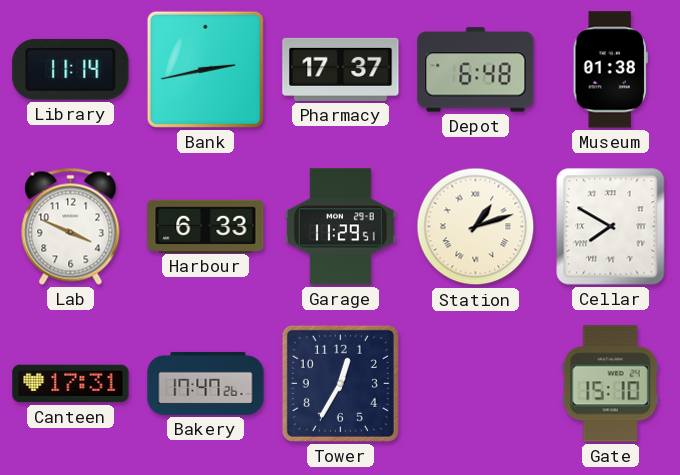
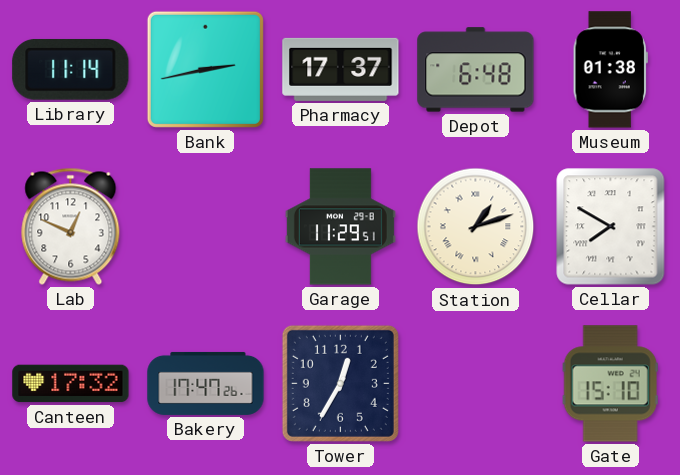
Lab: 3:49 -> 12:49 (71, 226)
Harbour: 6:33 -> none (206, 226)
Canteen: 17:31 -> 17:32 (71, 384)
